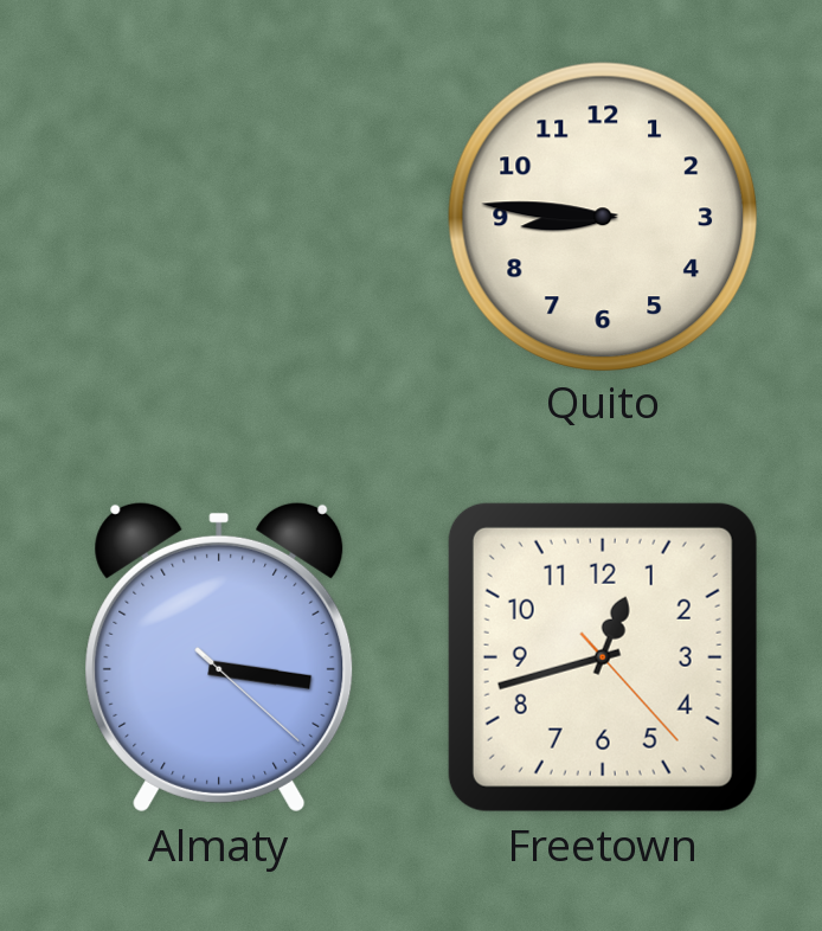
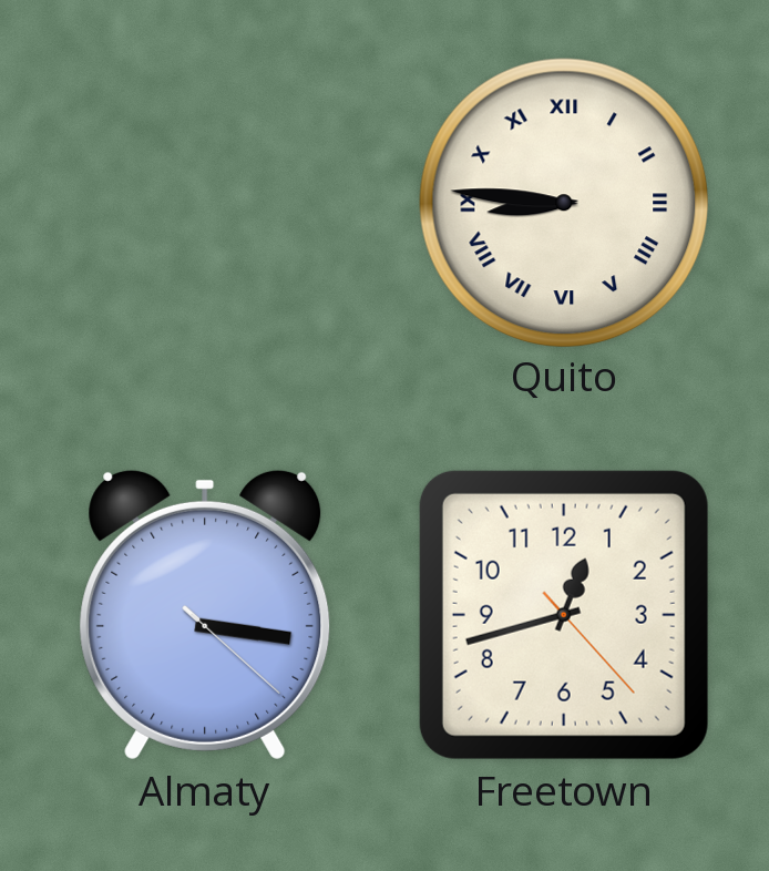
Quito numerals: Arabic -> Roman (563, 202)
